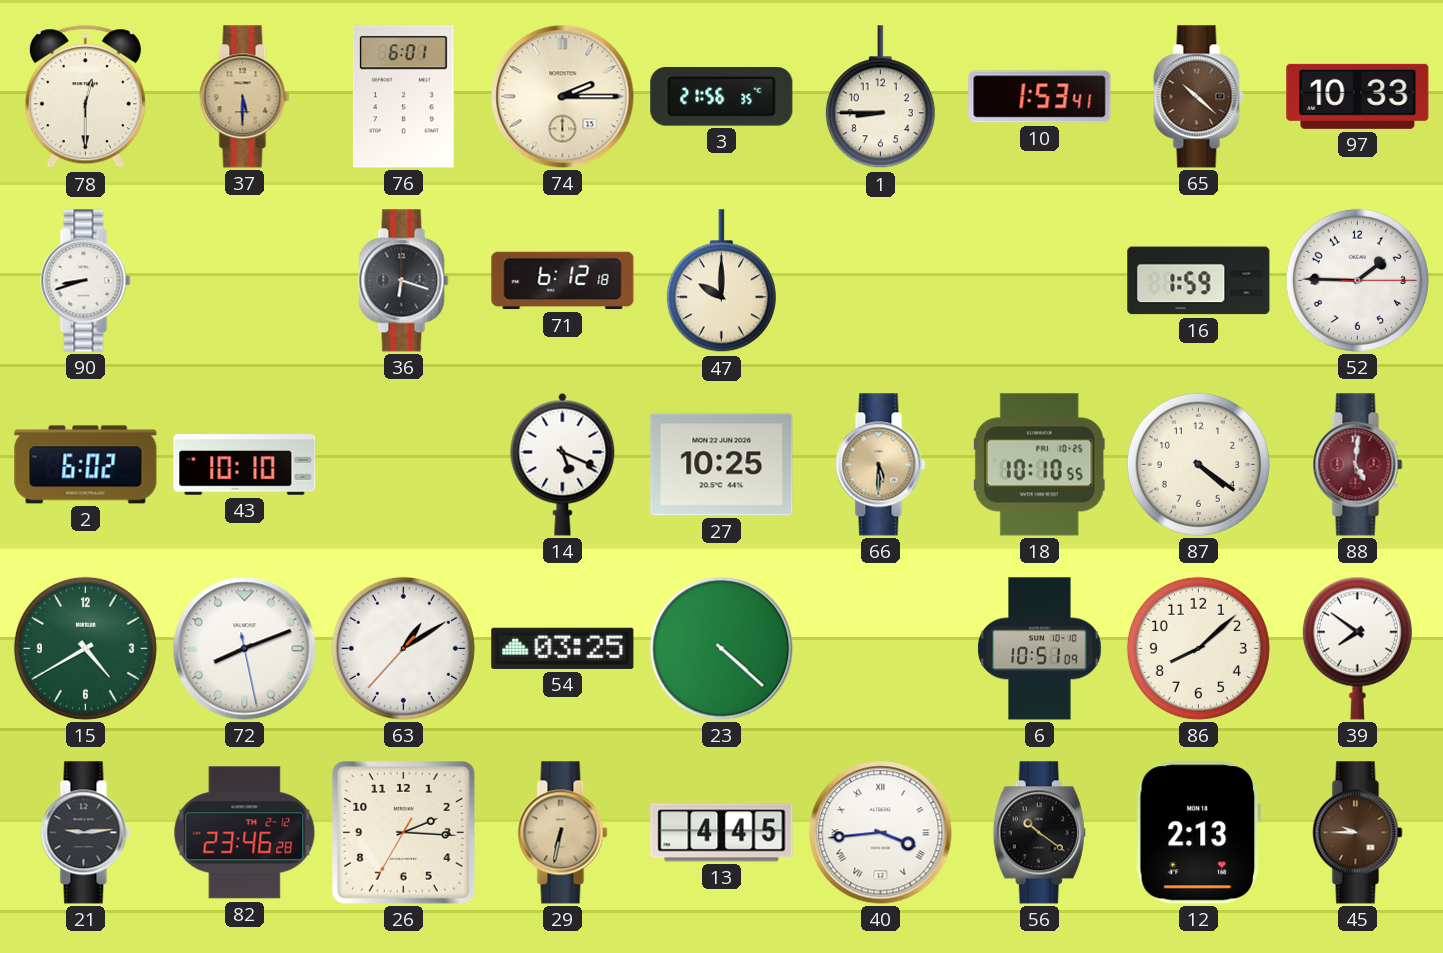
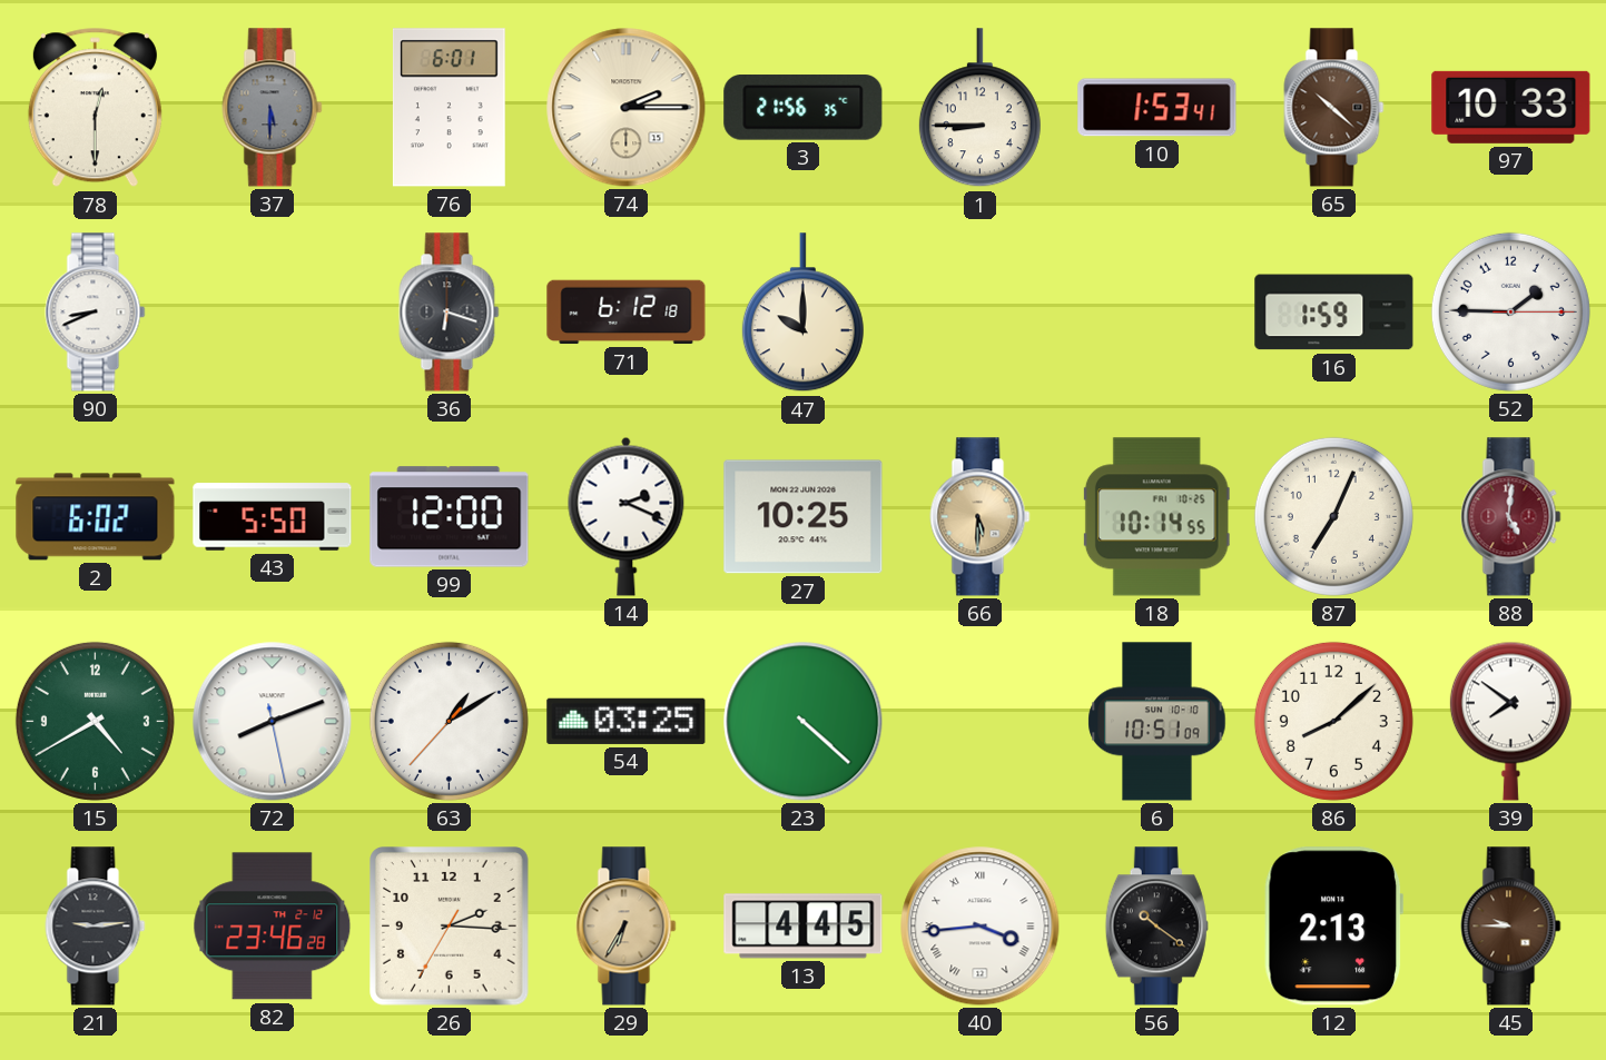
37 dial: champagne -> grey (273, 108)
90: 8:42 -> 8:41 (96, 313)
43: 10:10 -> 5:50 (273, 517)
99: none -> 12:00 (450, 517)
14: 5:19 -> 2:19 (627, 516)
18: 10:10 -> 10:14 (1156, 517)
87: 4:21 -> 7:04 (1333, 516)
29: 6:32 -> 6:35 (627, 927)
